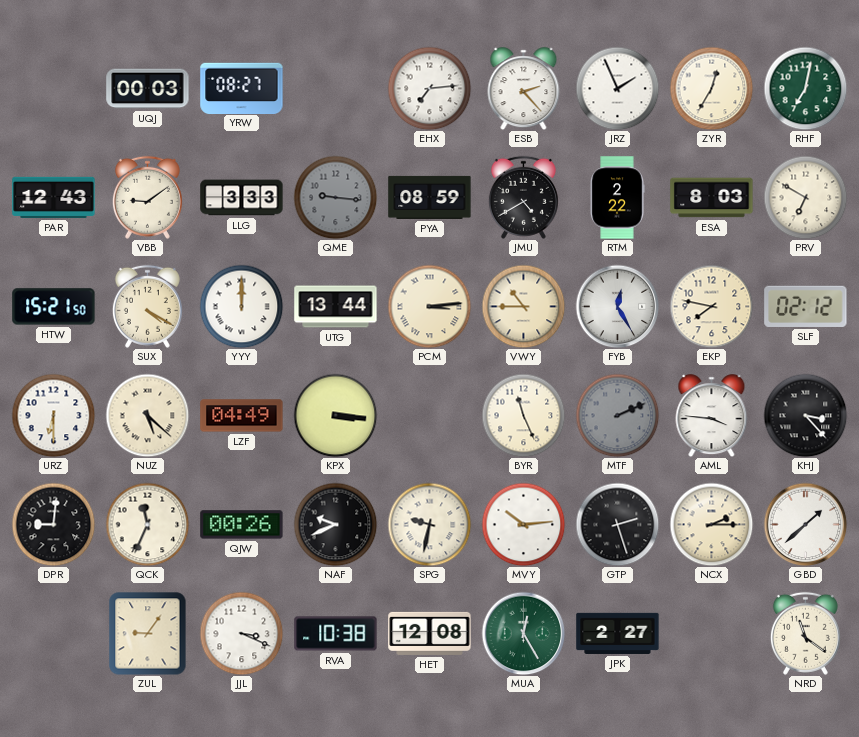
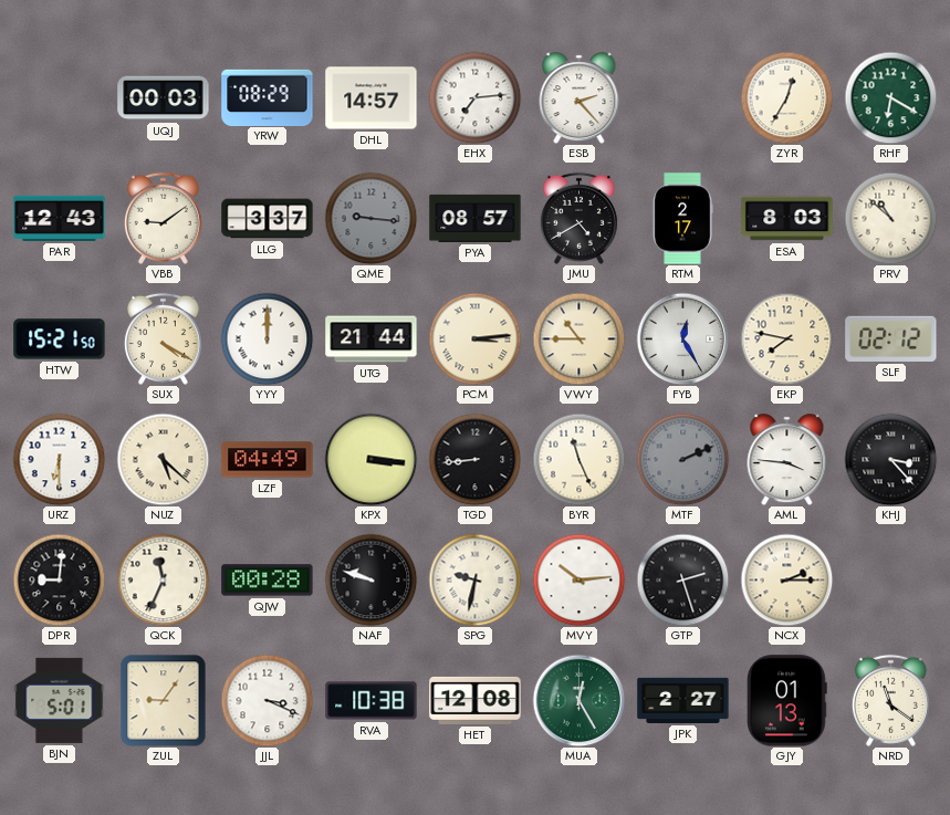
YRW: 08:27 -> 08:29 (268, 97)
DHL: none -> 14:57 (372, 98)
JRZ: 1:56 -> none (617, 88)
RHF: 7:02 -> 6:20 (890, 97)
LLG: 3:33 -> 3:37 (268, 219)
PYA: 08:59 -> 08:57 (476, 218)
RTM: 2:22 -> 2:17 (682, 219)
PRV: 6:50 -> 10:52 (890, 218)
UTG: 13:44 -> 21:44 (372, 339)
TGD: none -> 8:44 (474, 459)
QJW: 00:26 -> 00:28 (268, 581)
NAF: 9:41 -> 9:48 (370, 579)
GBD: 1:38 -> none (805, 524)
BJN: none -> 5:01 (60, 700)
GJY: none -> 01:13 (787, 701)
